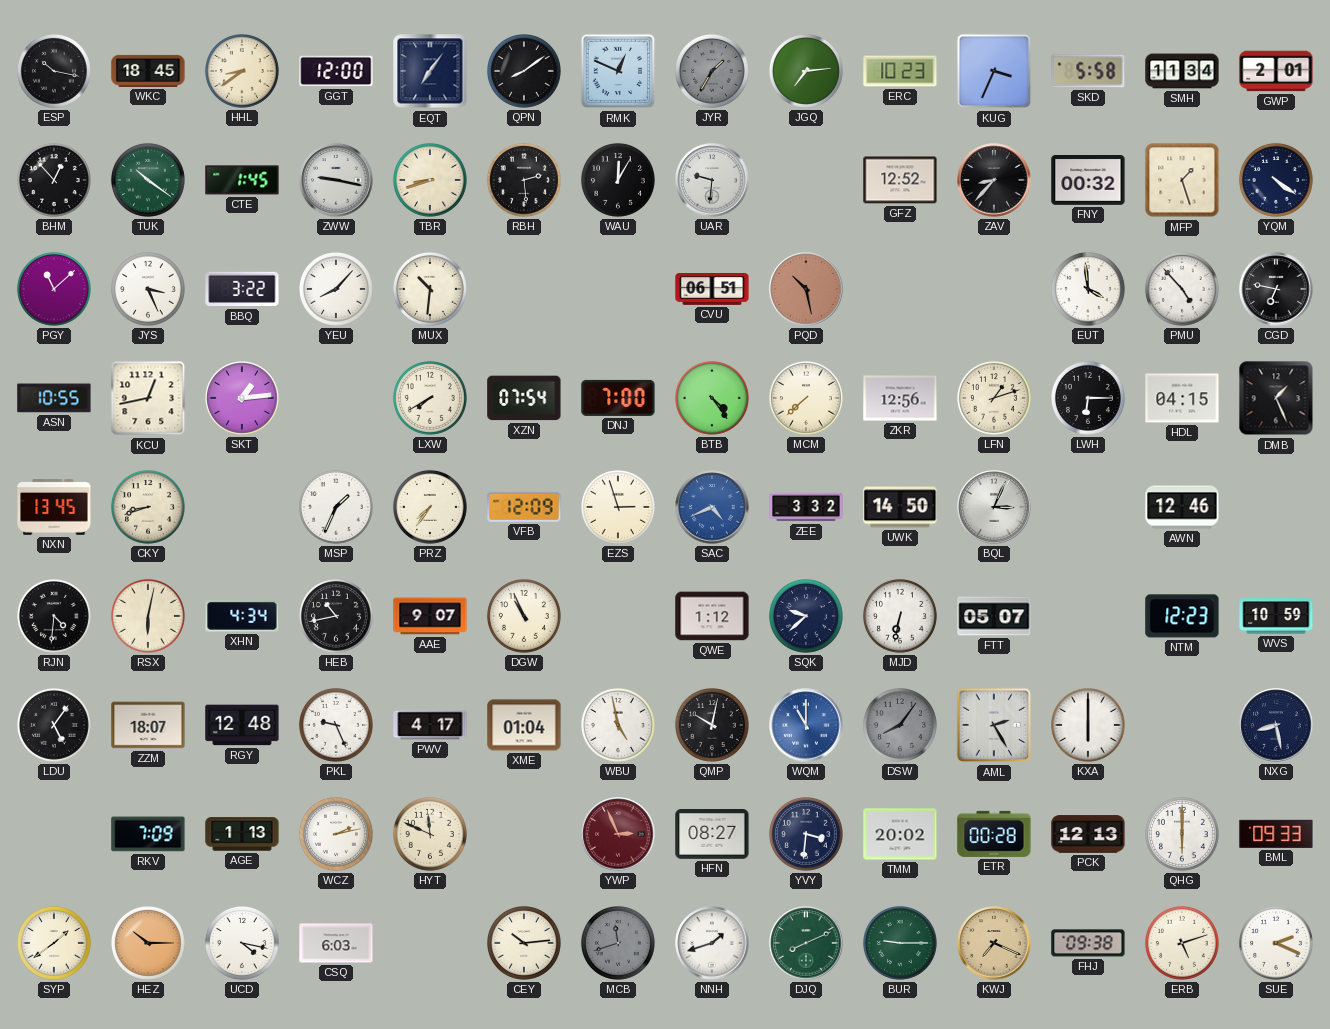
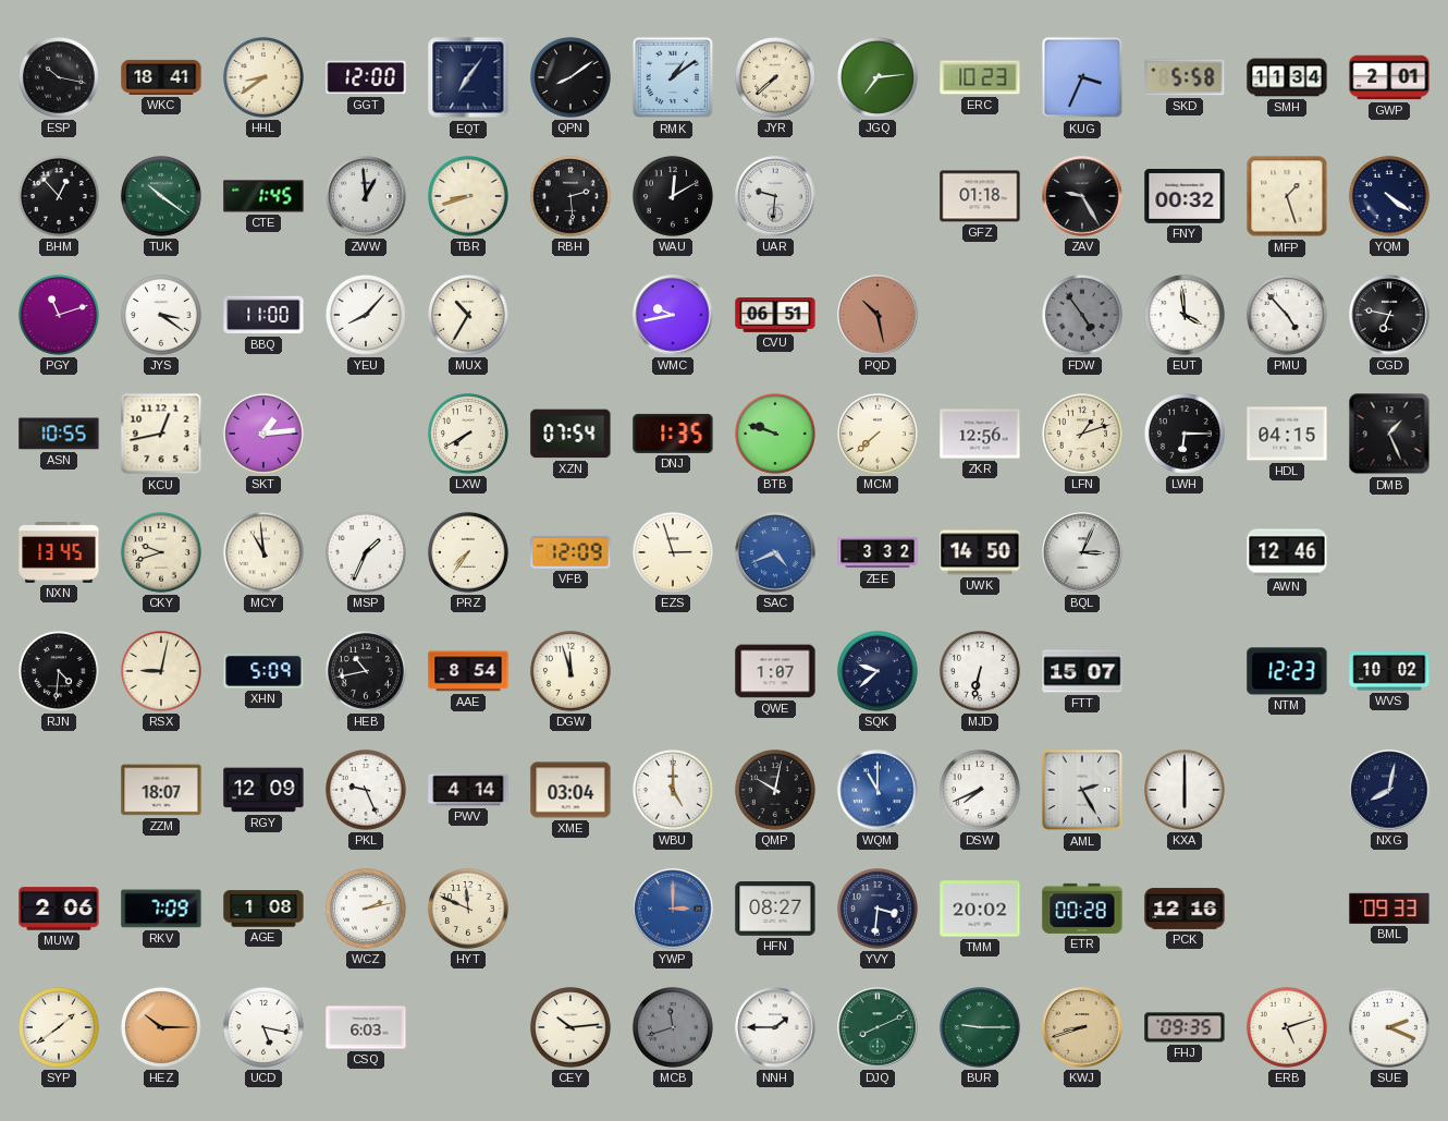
WKC: 18:45 -> 18:41 (161, 77)
RMK: 12:49 -> 1:09 (673, 77)
JYR: 1:35 -> 7:38 (775, 77)
JYR dial: grey -> cream (775, 77)
ZWW: 9:17 -> 12:59 (366, 196)
WAU: 12:05 -> 12:10 (673, 196)
GFZ: 12:52 -> 01:18 (980, 196)
ZAV: 8:37 -> 9:25 (1082, 196)
PGY: 11:08 -> 11:12 (59, 315)
JYS: 3:26 -> 3:21 (161, 315)
BBQ: 3:22 -> 11:00 (263, 315)
MUX: 10:31 -> 10:35 (468, 315)
WMC: none -> 9:43 (673, 315)
FDW: none -> 4:54 (1082, 315)
DNJ: 7:00 -> 1:35 (673, 434)
BTB: 4:24 -> 9:48 (775, 434)
CKY: 8:42 -> 9:42 (161, 552)
MCY: none -> 10:59 (263, 552)
RSX: 6:02 -> 9:02 (161, 671)
XHN: 4:34 -> 5:09 (263, 672)
AAE: 9:07 -> 8:54 (468, 671)
DGW: 10:56 -> 11:57 (570, 671)
QWE: 1:12 -> 1:07 (775, 671)
FTT: 05:07 -> 15:07 (1082, 671)
WVS: 10:59 -> 10:02 (1389, 671)
LDU: 5:06 -> none (54, 725)
RGY: 12:48 -> 12:09 (263, 790)
PWV: 4:17 -> 4:14 (468, 790)
XME: 01:04 -> 03:04 (570, 790)
WBU: 4:58 -> 5:00 (673, 790)
DSW: 8:06 -> 7:41 (980, 790)
DSW dial: grey -> white (980, 790)
NXG: 8:28 -> 8:02 (1389, 790)
MUW: none -> 2:06 (59, 909)
AGE: 1:13 -> 1:08 (263, 909)
YWP: 2:56 -> 3:00 (673, 909)
YWP dial: burgundy -> blue (673, 909)
PCK: 12:13 -> 12:16 (1185, 909)
QHG: 6:00 -> none (1182, 834)
UCD: 4:17 -> 5:17 (263, 1027)
NNH: 1:42 -> 1:45 (775, 1027)
KWJ: 7:19 -> 8:42 (1082, 1027)
FHJ: 09:38 -> 09:35 (1185, 1027)
